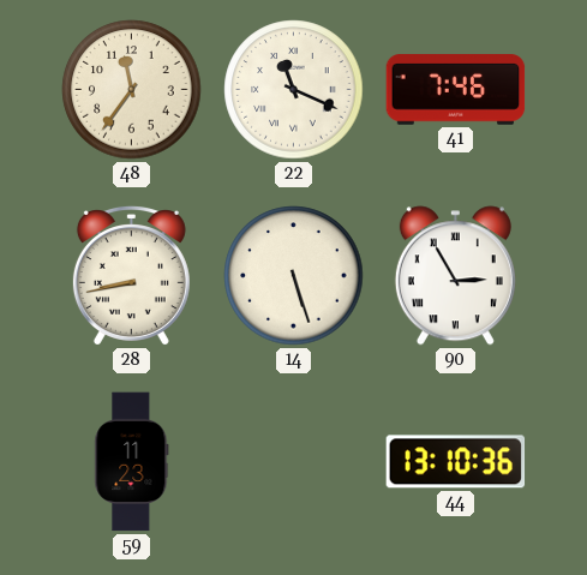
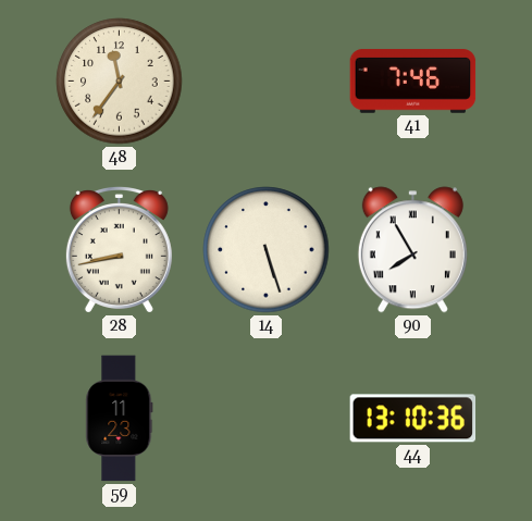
22: 11:19 -> none (294, 90)
90: 2:55 -> 7:55 (412, 250)
